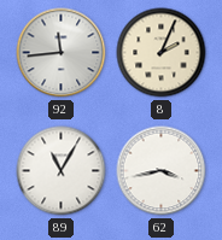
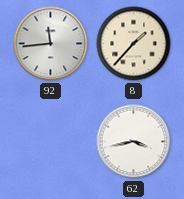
8: 2:04 -> 1:37 (134, 44)
89: 11:05 -> none (62, 171)
